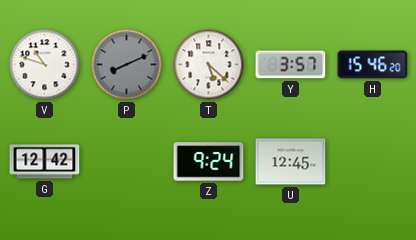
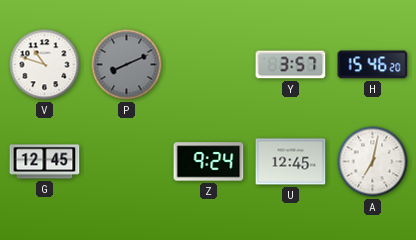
T: 5:22 -> none (209, 65)
G: 12:42 -> 12:45 (45, 162)
A: none -> 7:02 (373, 162)
